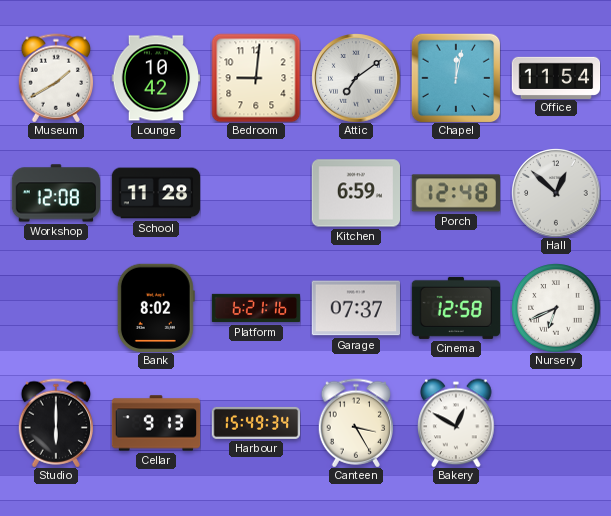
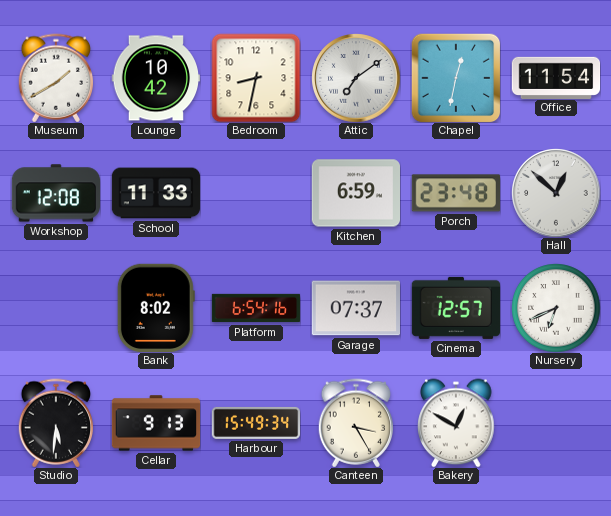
Bedroom: 9:01 -> 8:32 (256, 78)
Chapel: 12:02 -> 12:32 (456, 78)
School: 11:28 -> 11:33 (156, 193)
Porch: 12:48 -> 23:48 (455, 193)
Platform: 6:21 -> 6:54 (256, 308)
Cinema: 12:58 -> 12:57 (455, 308)
Studio: 6:00 -> 5:31 (56, 423)
